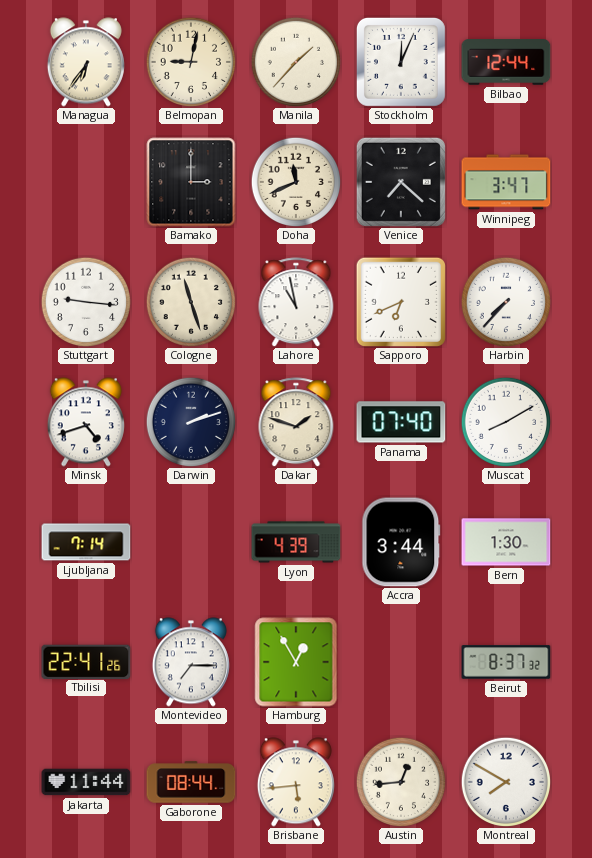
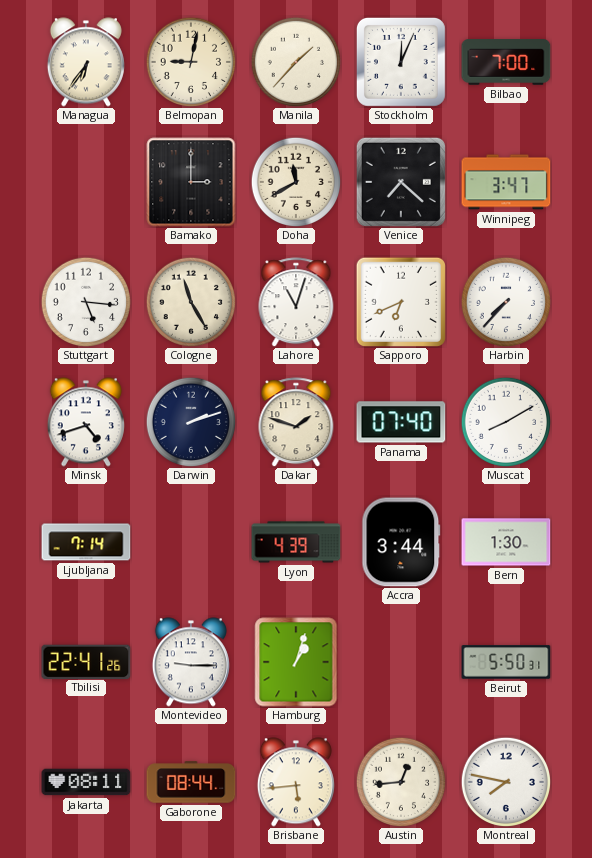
Bilbao: 12:44 -> 7:00 (506, 62)
Doha: 11:41 -> 11:40 (295, 181)
Stuttgart: 9:16 -> 5:16 (85, 301)
Cologne: 11:27 -> 11:25 (190, 301)
Lahore: 10:58 -> 11:03 (296, 302)
Montevideo: 7:15 -> 9:15 (191, 662)
Hamburg: 12:55 -> 1:03 (296, 662)
Beirut: 8:37 -> 5:50 (506, 662)
Jakarta: 11:44 -> 08:11 (86, 782)
Montreal: 7:50 -> 7:47 (505, 781)
